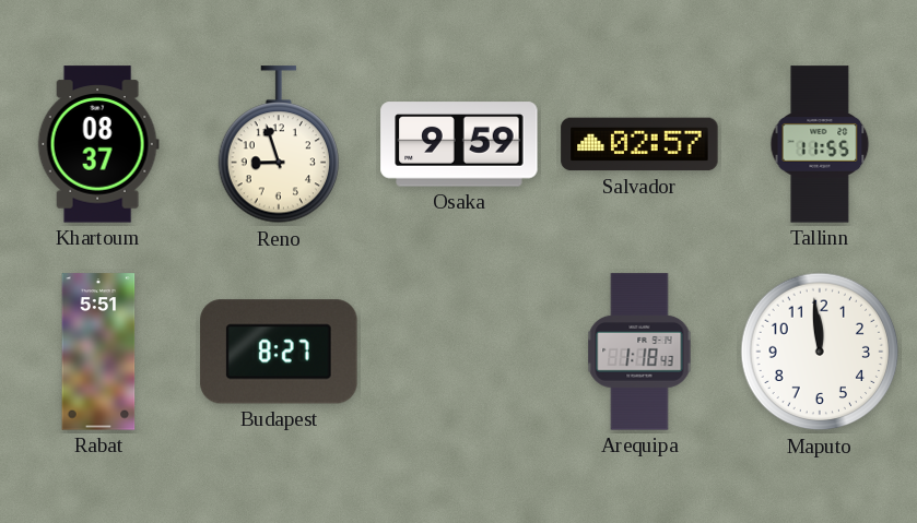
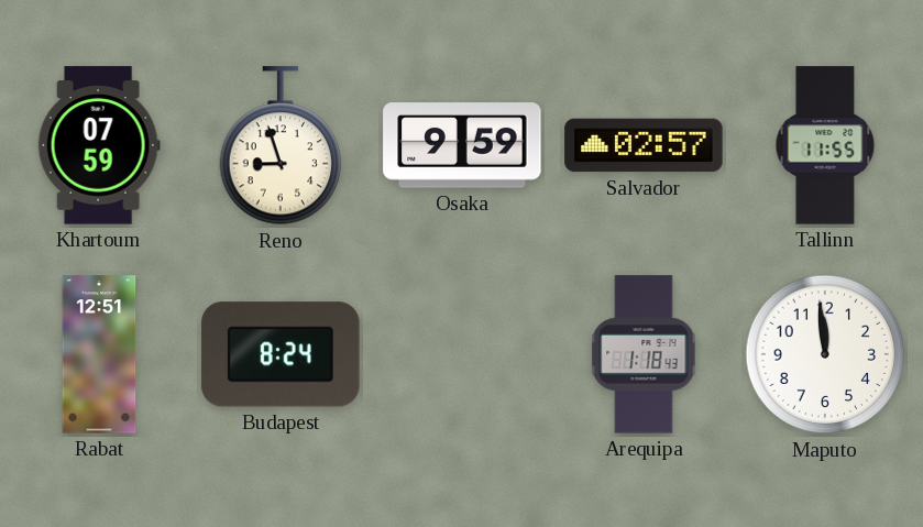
Khartoum: 08:37 -> 07:59 (99, 145)
Rabat: 5:51 -> 12:51 (99, 354)
Budapest: 8:27 -> 8:24 (281, 354)
